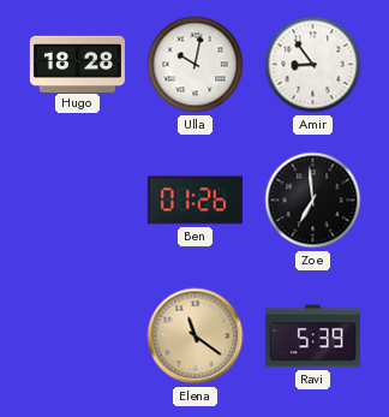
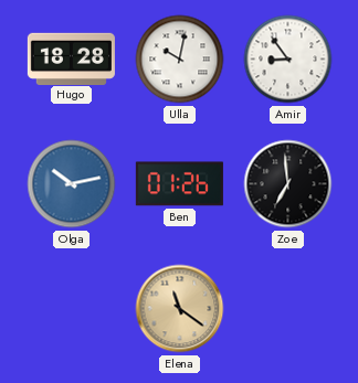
Olga: none -> 10:13 (72, 184)
Ravi: 5:39 -> none (312, 336)
